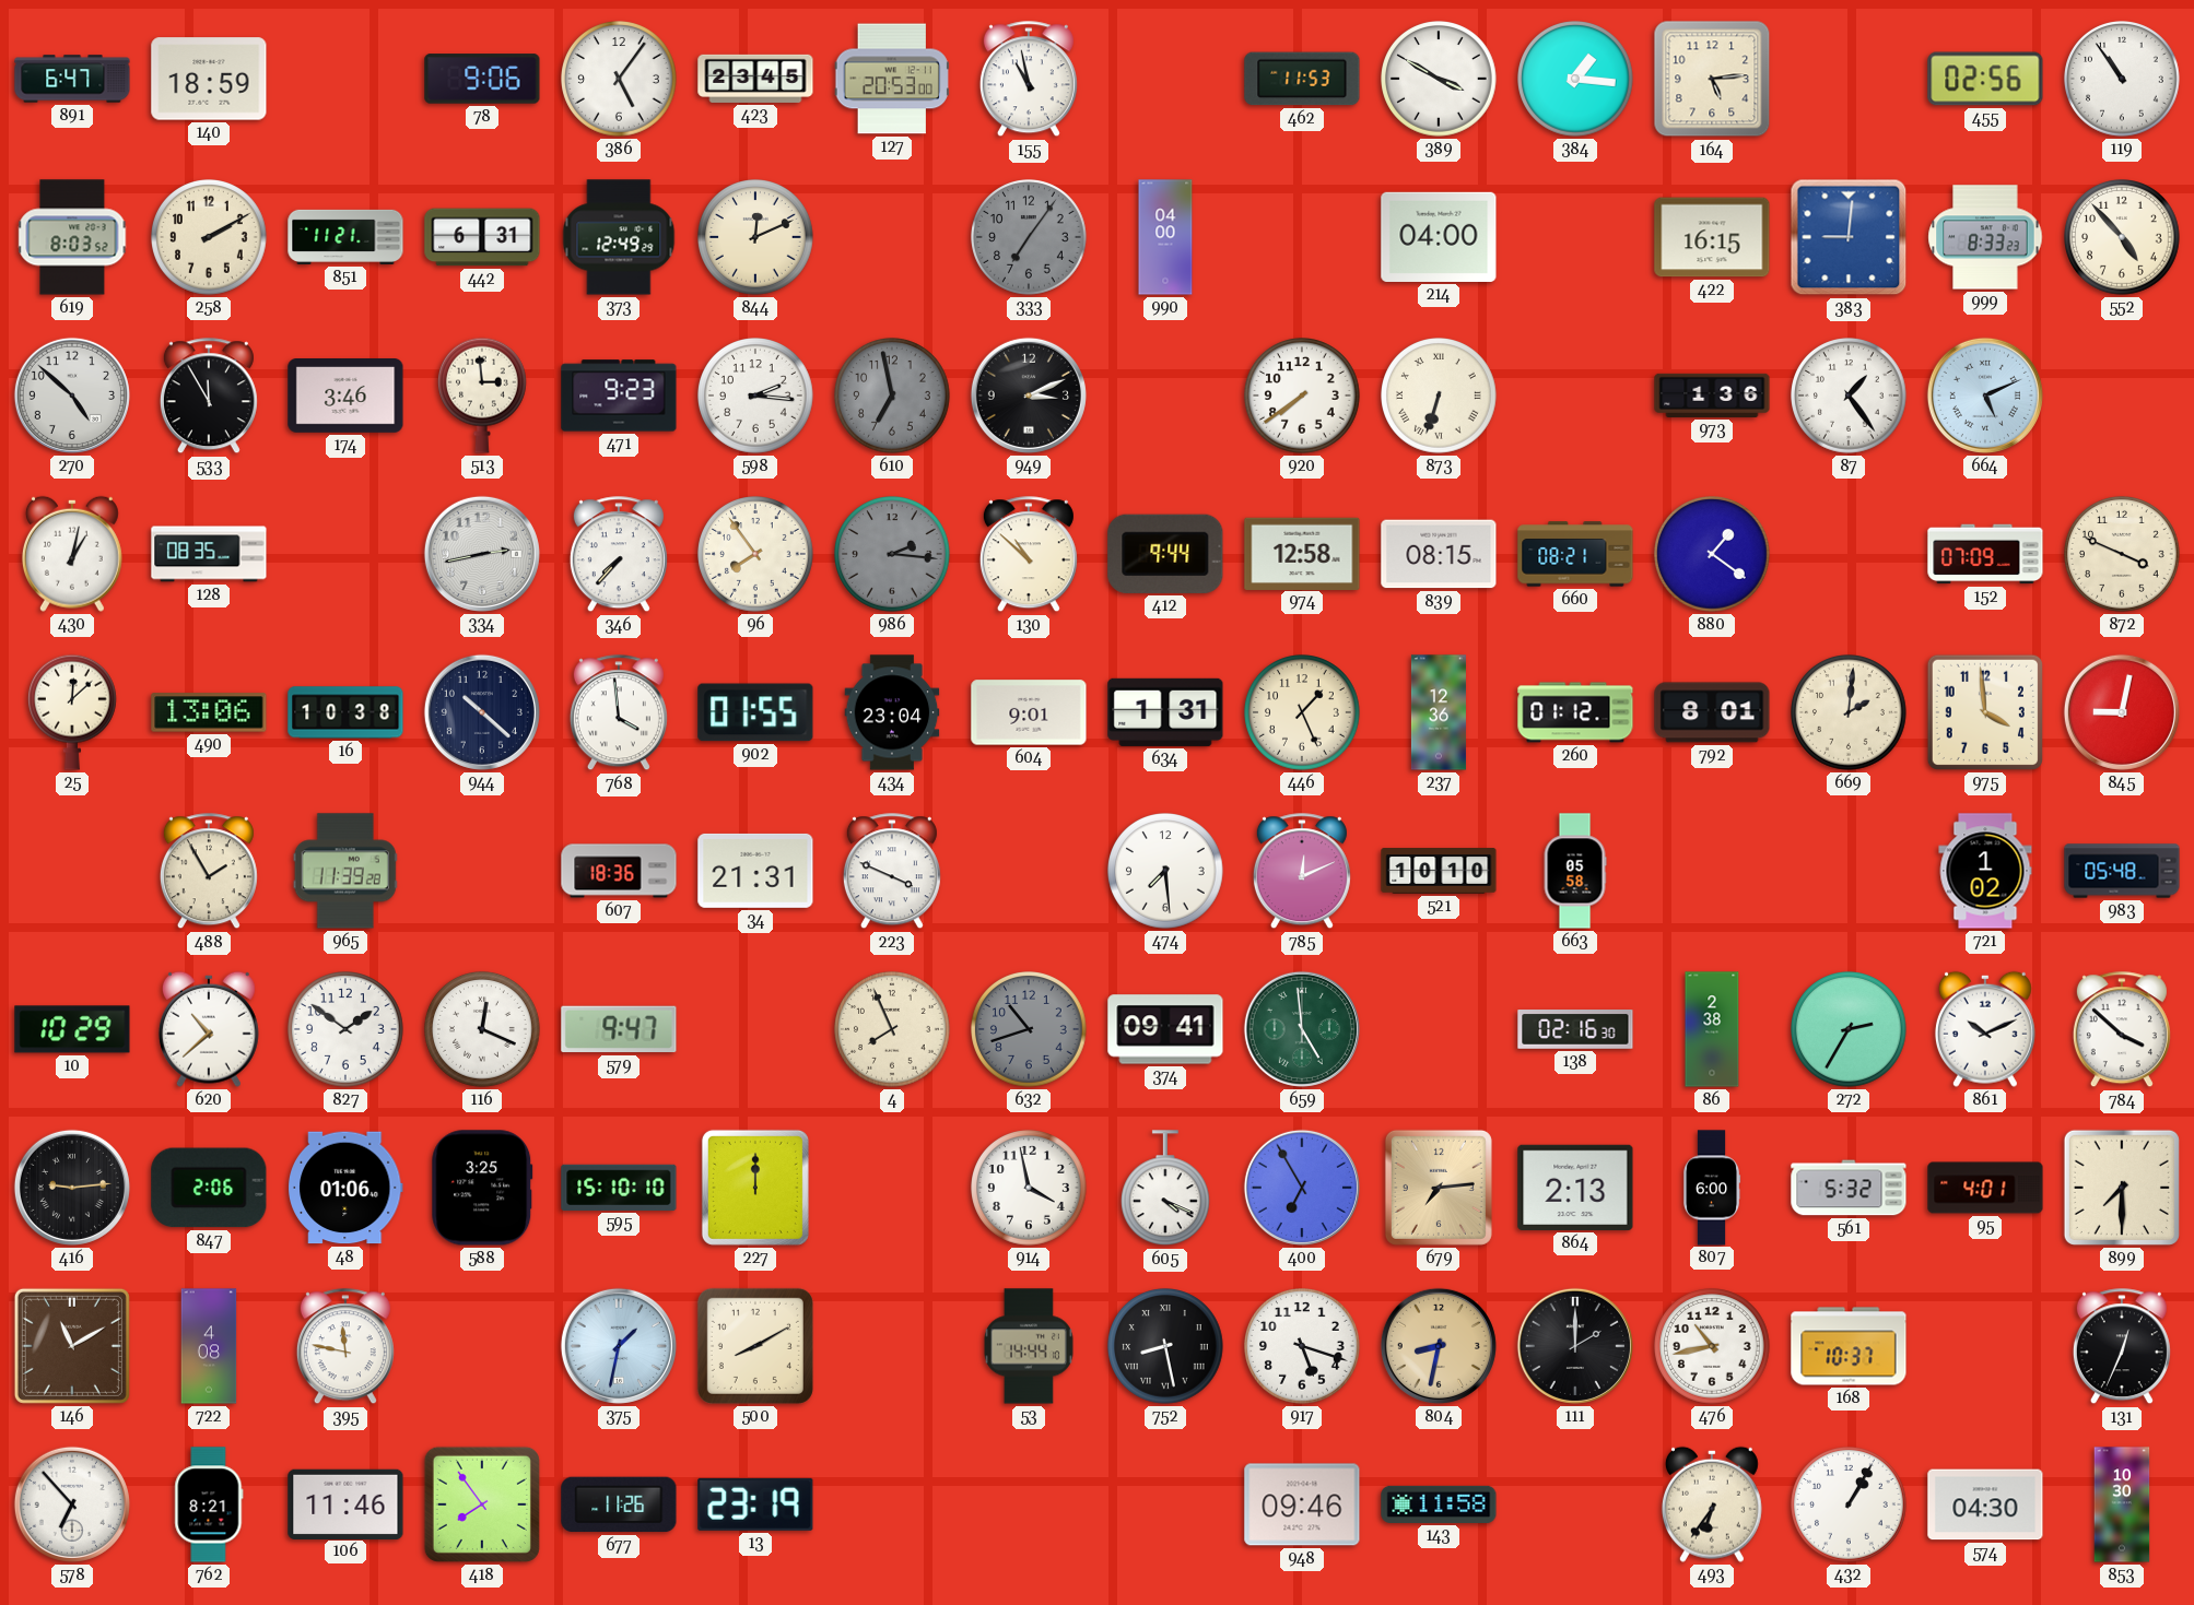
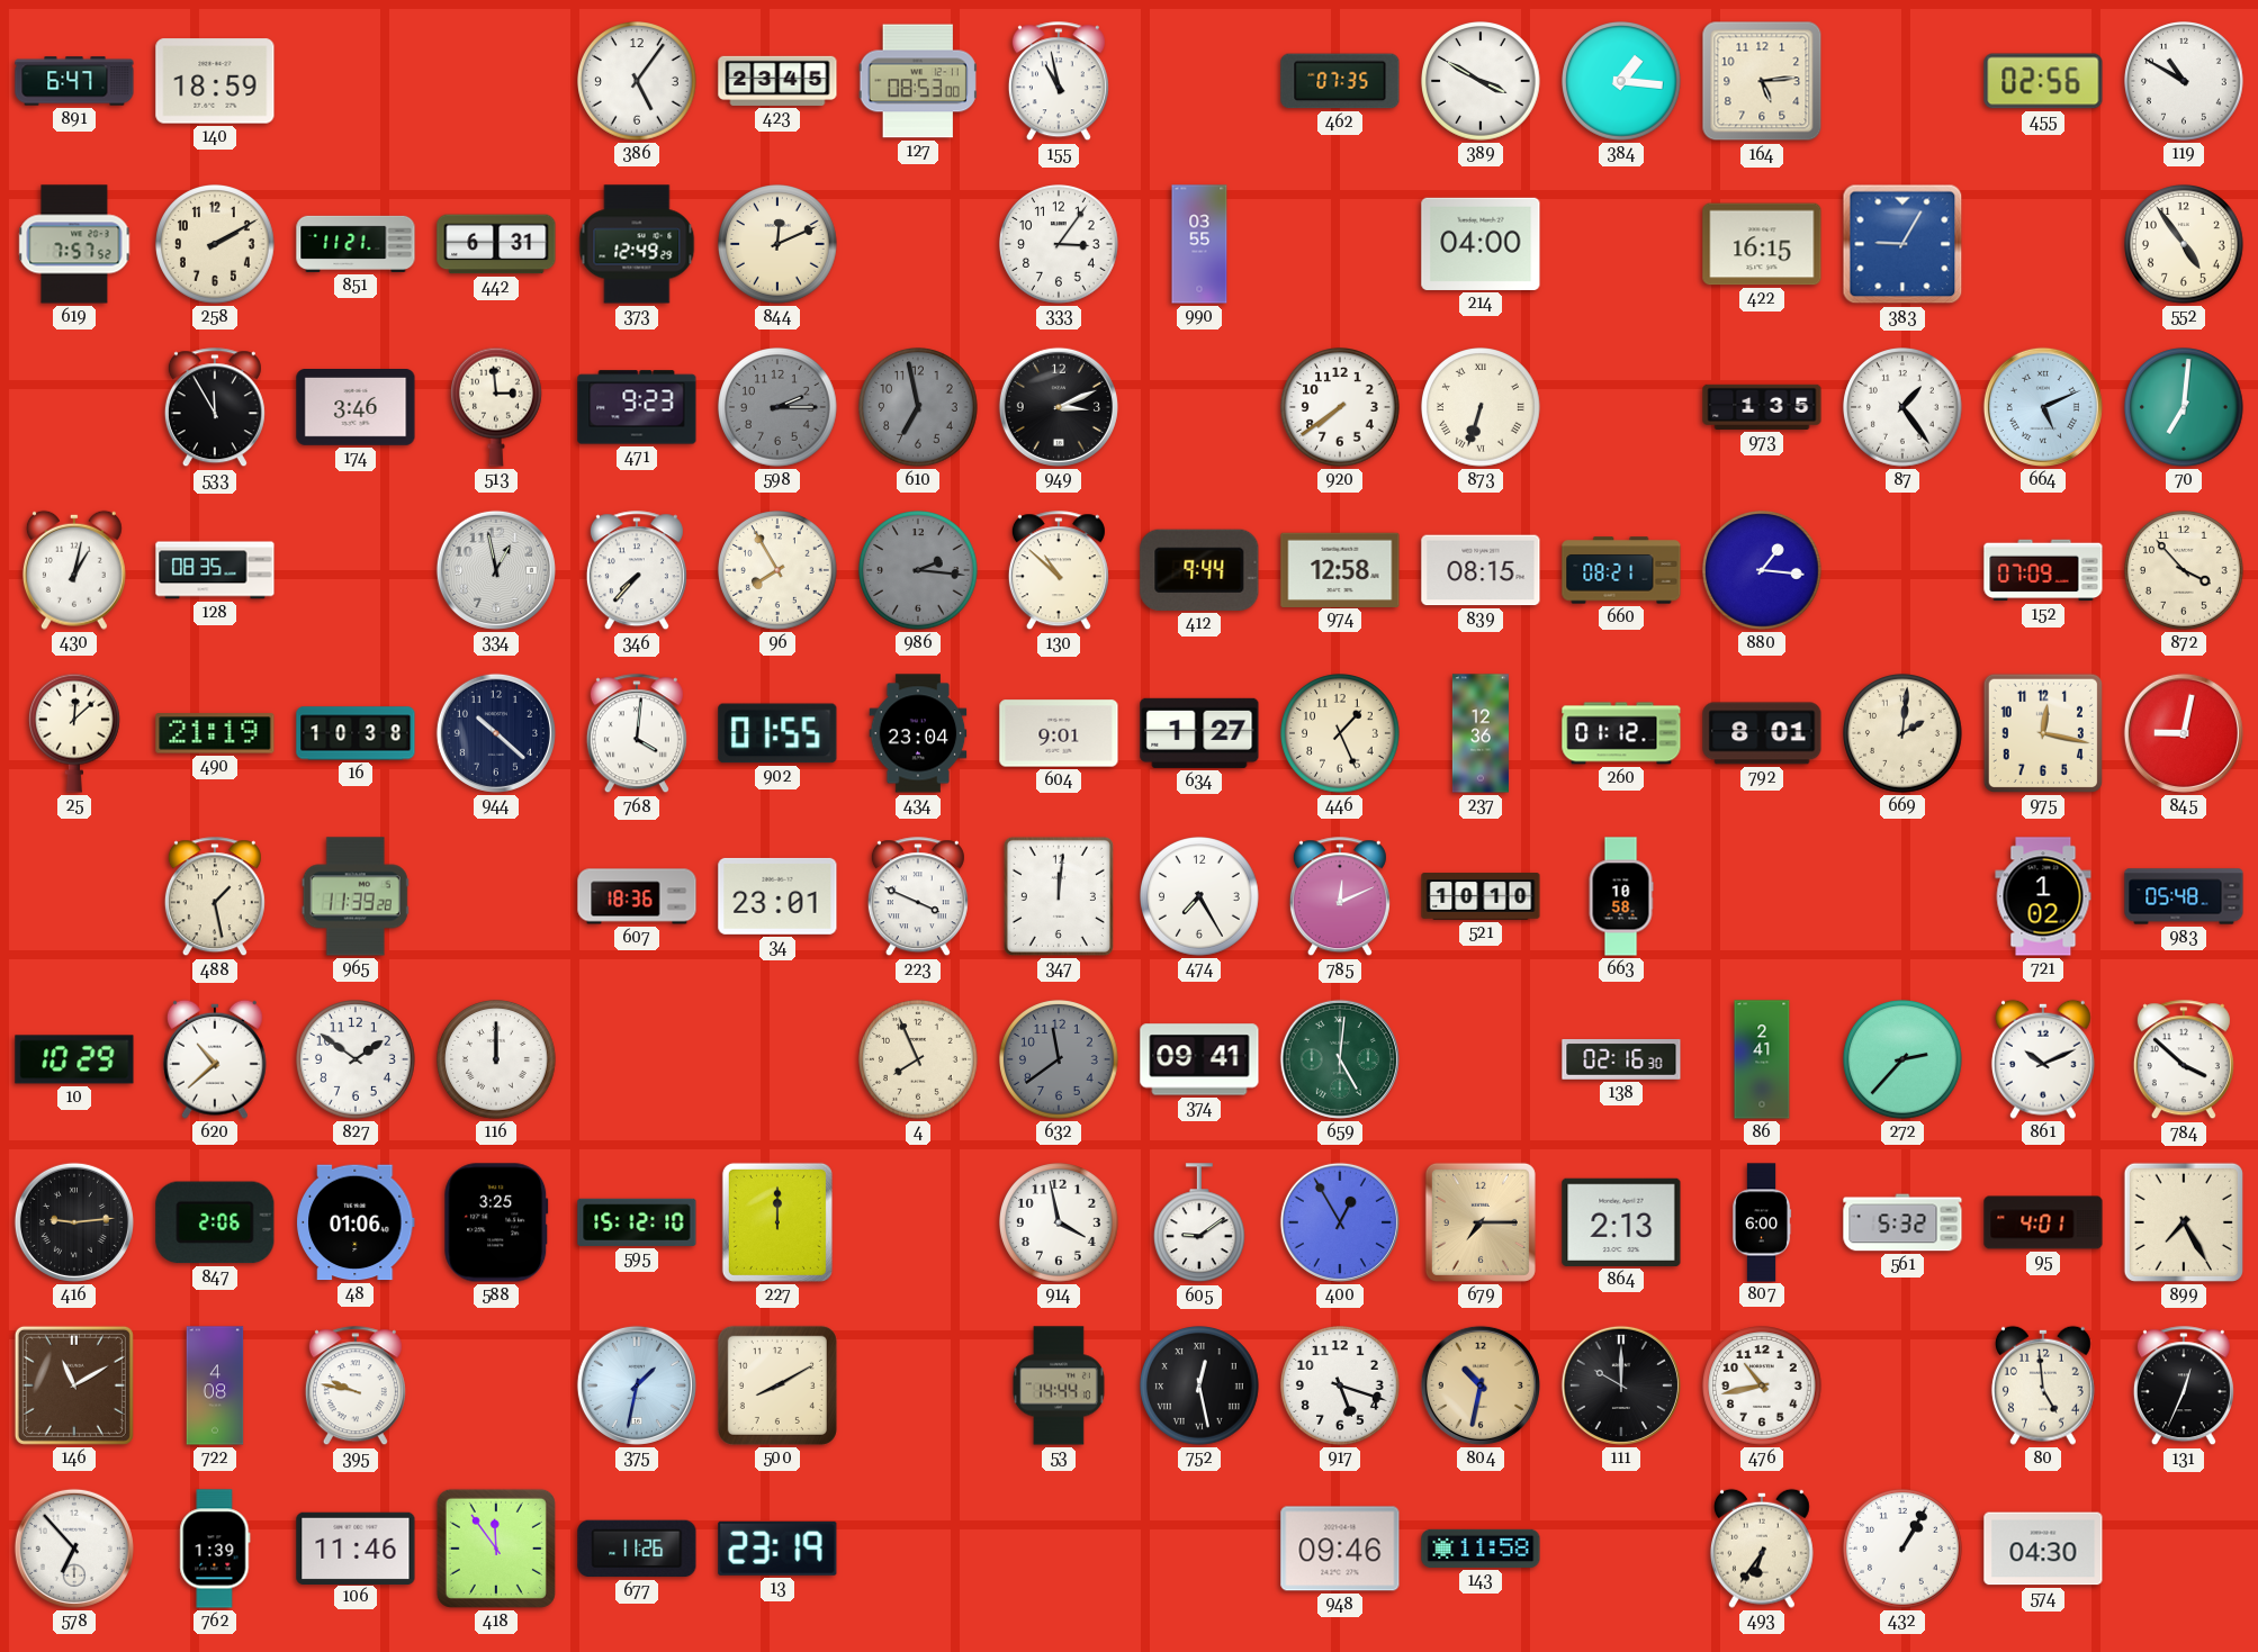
78: 9:06 -> none (482, 79)
127: 20:53 -> 08:53 (918, 81)
462: 11:53 -> 07:35 (1340, 81)
119: 10:54 -> 10:50 (2185, 82)
619: 8:03 -> 7:57 (74, 244)
333: 7:06 -> 3:06 (1060, 245)
333 dial: grey -> white (1060, 245)
990: 04:00 -> 03:55 (1199, 244)
383: 9:01 -> 9:05 (1902, 244)
999: 8:33 -> none (1985, 237)
552: 4:53 -> 4:54 (2185, 245)
270: 4:52 -> none (72, 396)
598: 2:16 -> 2:15 (779, 408)
598 dial: white -> grey (779, 408)
973: 1:36 -> 1:35 (1762, 407)
70: none -> 7:01 (2185, 408)
334: 2:43 -> 12:58 (496, 570)
96: 7:54 -> 7:55 (779, 571)
880: 1:21 -> 1:16 (1763, 571)
872: 3:49 -> 3:53 (2185, 571)
490: 13:06 -> 21:19 (215, 733)
768: 3:59 -> 4:01 (637, 734)
634: 1:31 -> 1:27 (1199, 733)
975: 3:59 -> 12:17 (2043, 733)
488: 1:55 -> 1:28 (215, 897)
34: 21:31 -> 23:01 (777, 896)
347: none -> 12:01 (1059, 896)
474: 7:29 -> 7:25 (1200, 897)
663: 05:58 -> 10:58 (1621, 896)
116: 12:19 -> 12:00 (497, 1060)
579: 9:47 -> none (619, 1029)
632: 10:42 -> 11:39 (1060, 1060)
659: 4:59 -> 5:01 (1340, 1059)
86: 2:38 -> 2:41 (1762, 1059)
272: 2:35 -> 2:37 (1904, 1060)
595: 15:10 -> 15:12 (637, 1222)
605: 4:19 -> 9:09 (1199, 1224)
400: 6:55 -> 12:55 (1340, 1222)
679: 7:14 -> 7:15 (1481, 1222)
899: 7:30 -> 7:25 (2184, 1222)
395: 11:47 -> 9:47 (356, 1387)
752: 8:28 -> 12:28 (1200, 1387)
804: 8:32 -> 10:32 (1481, 1385)
111: 2:00 -> 10:00 (1621, 1385)
168: 10:37 -> none (1849, 1346)
80: none -> 4:59 (2043, 1385)
762: 8:21 -> 1:39 (215, 1549)
418: 7:54 -> 11:54 (496, 1549)
853: 10:30 -> none (2122, 1504)
